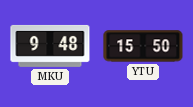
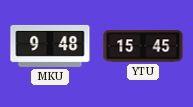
YTU: 15:50 -> 15:45 (143, 46)
